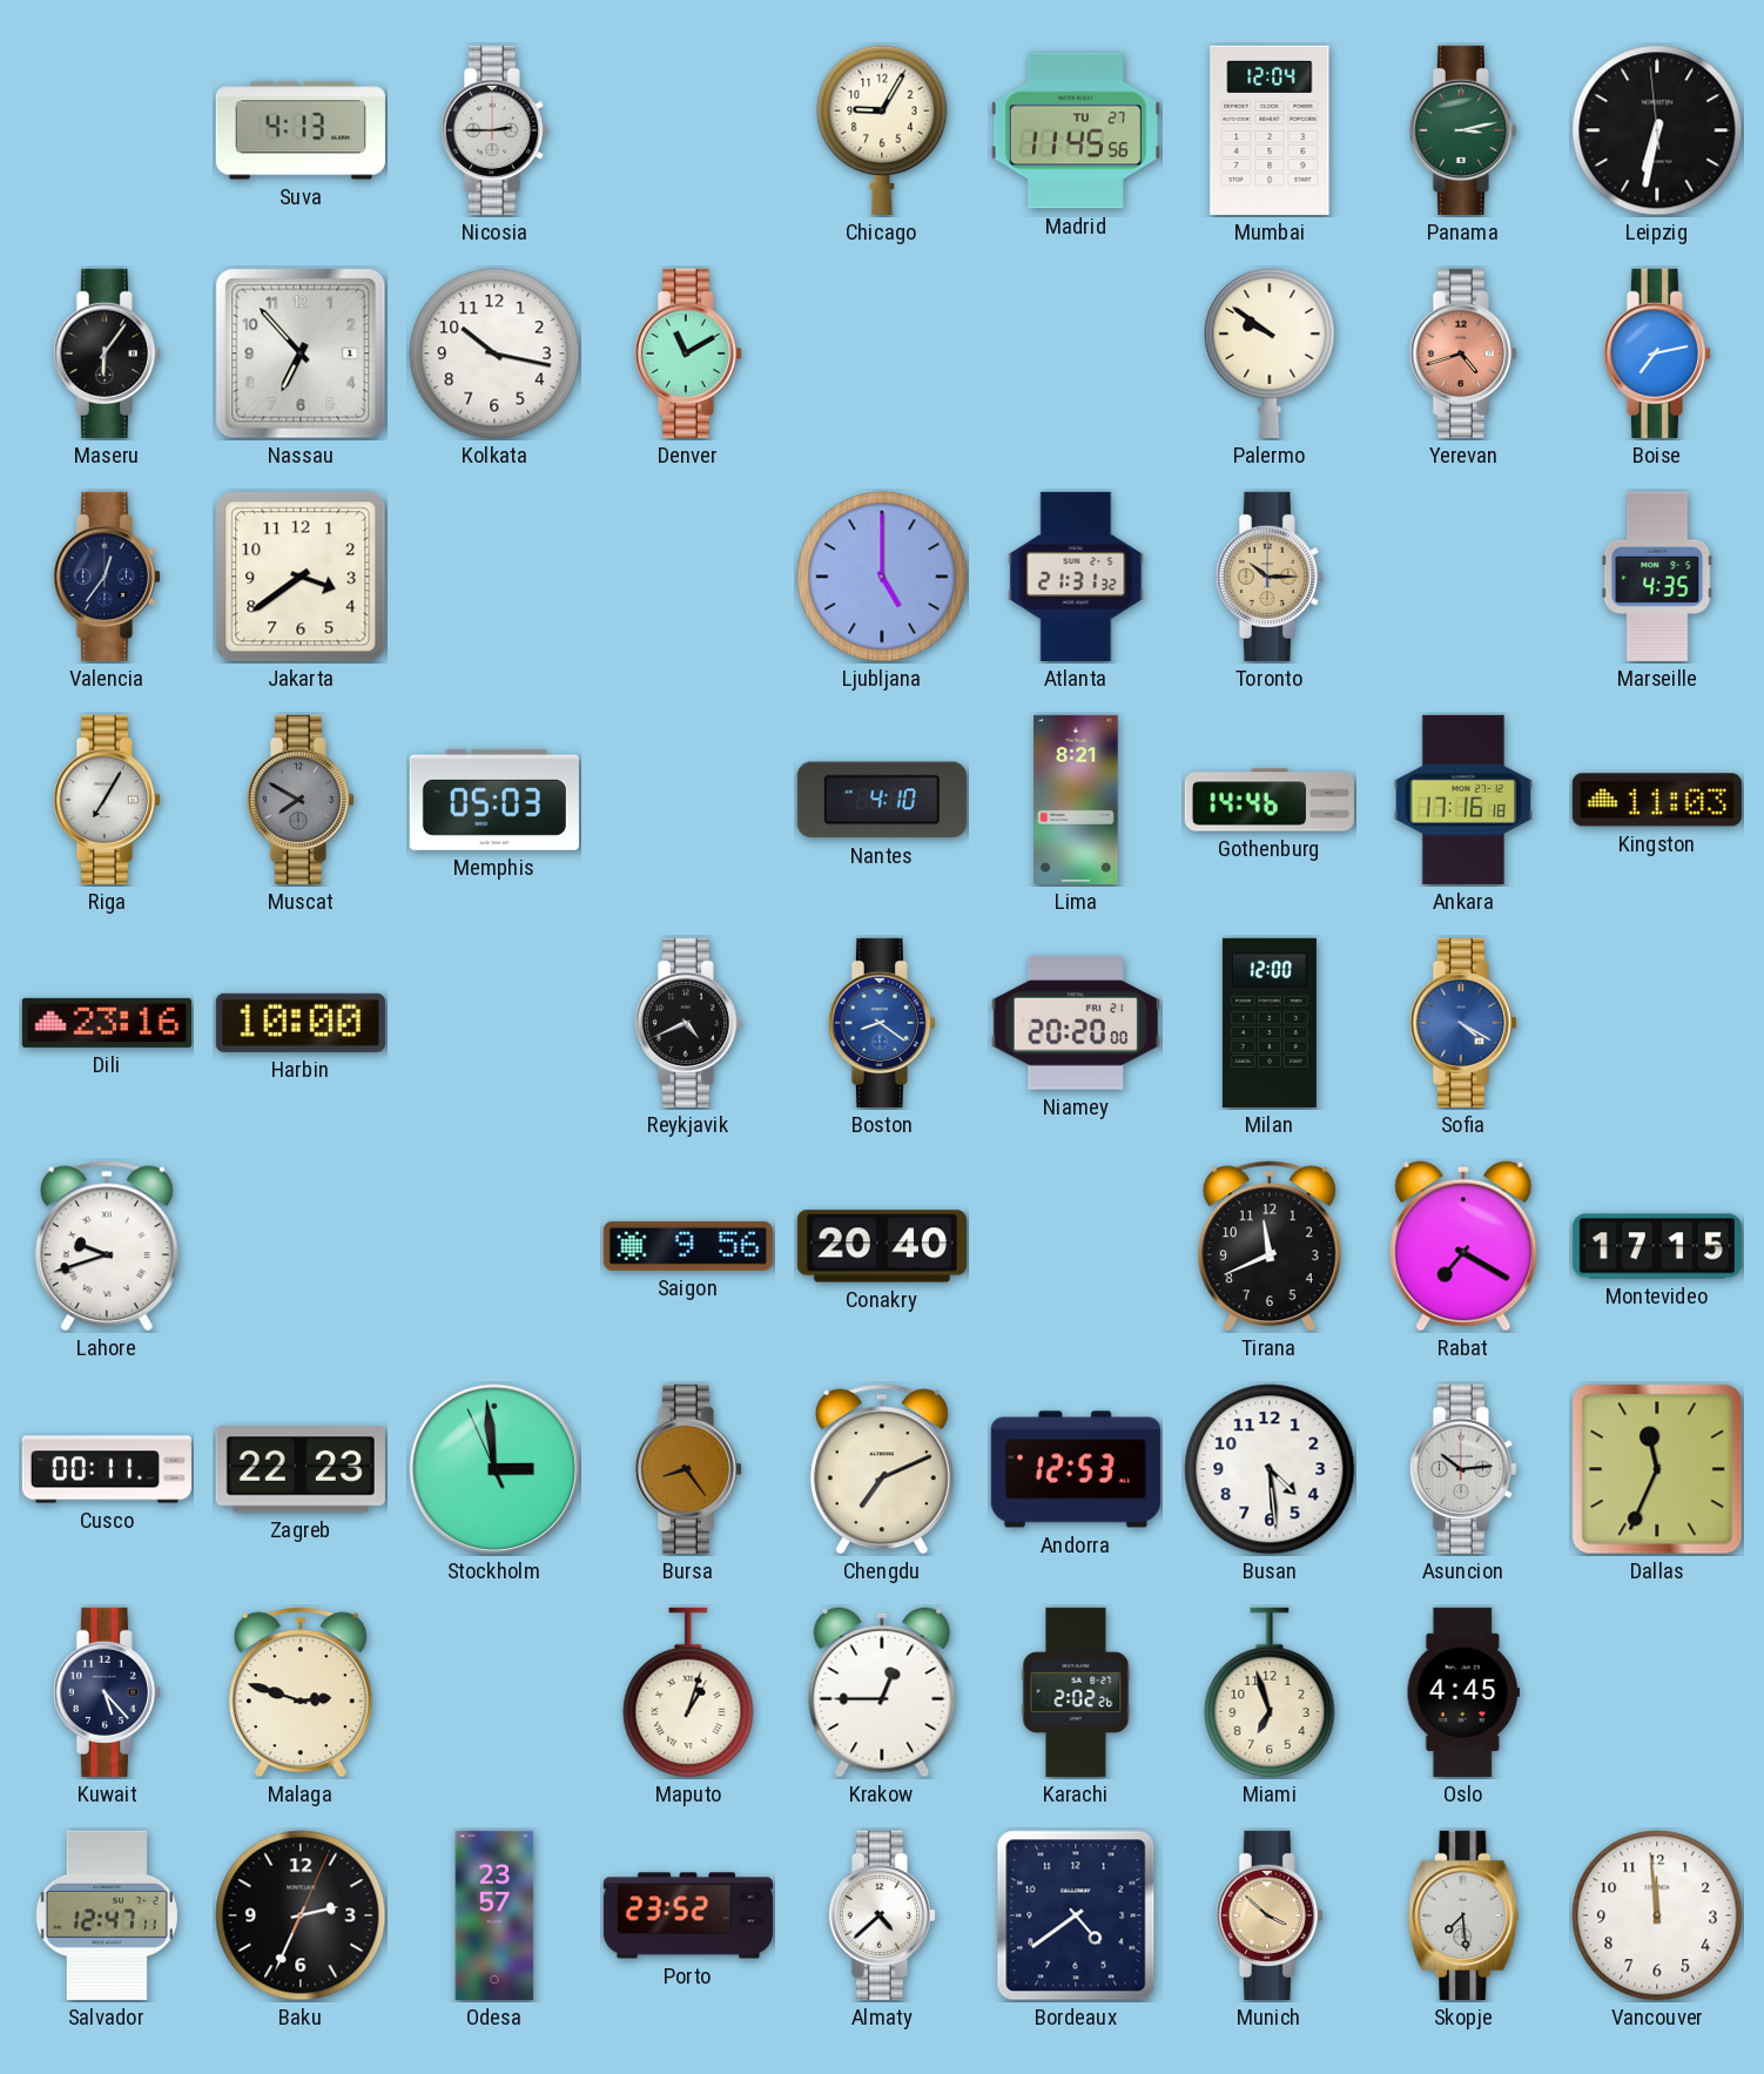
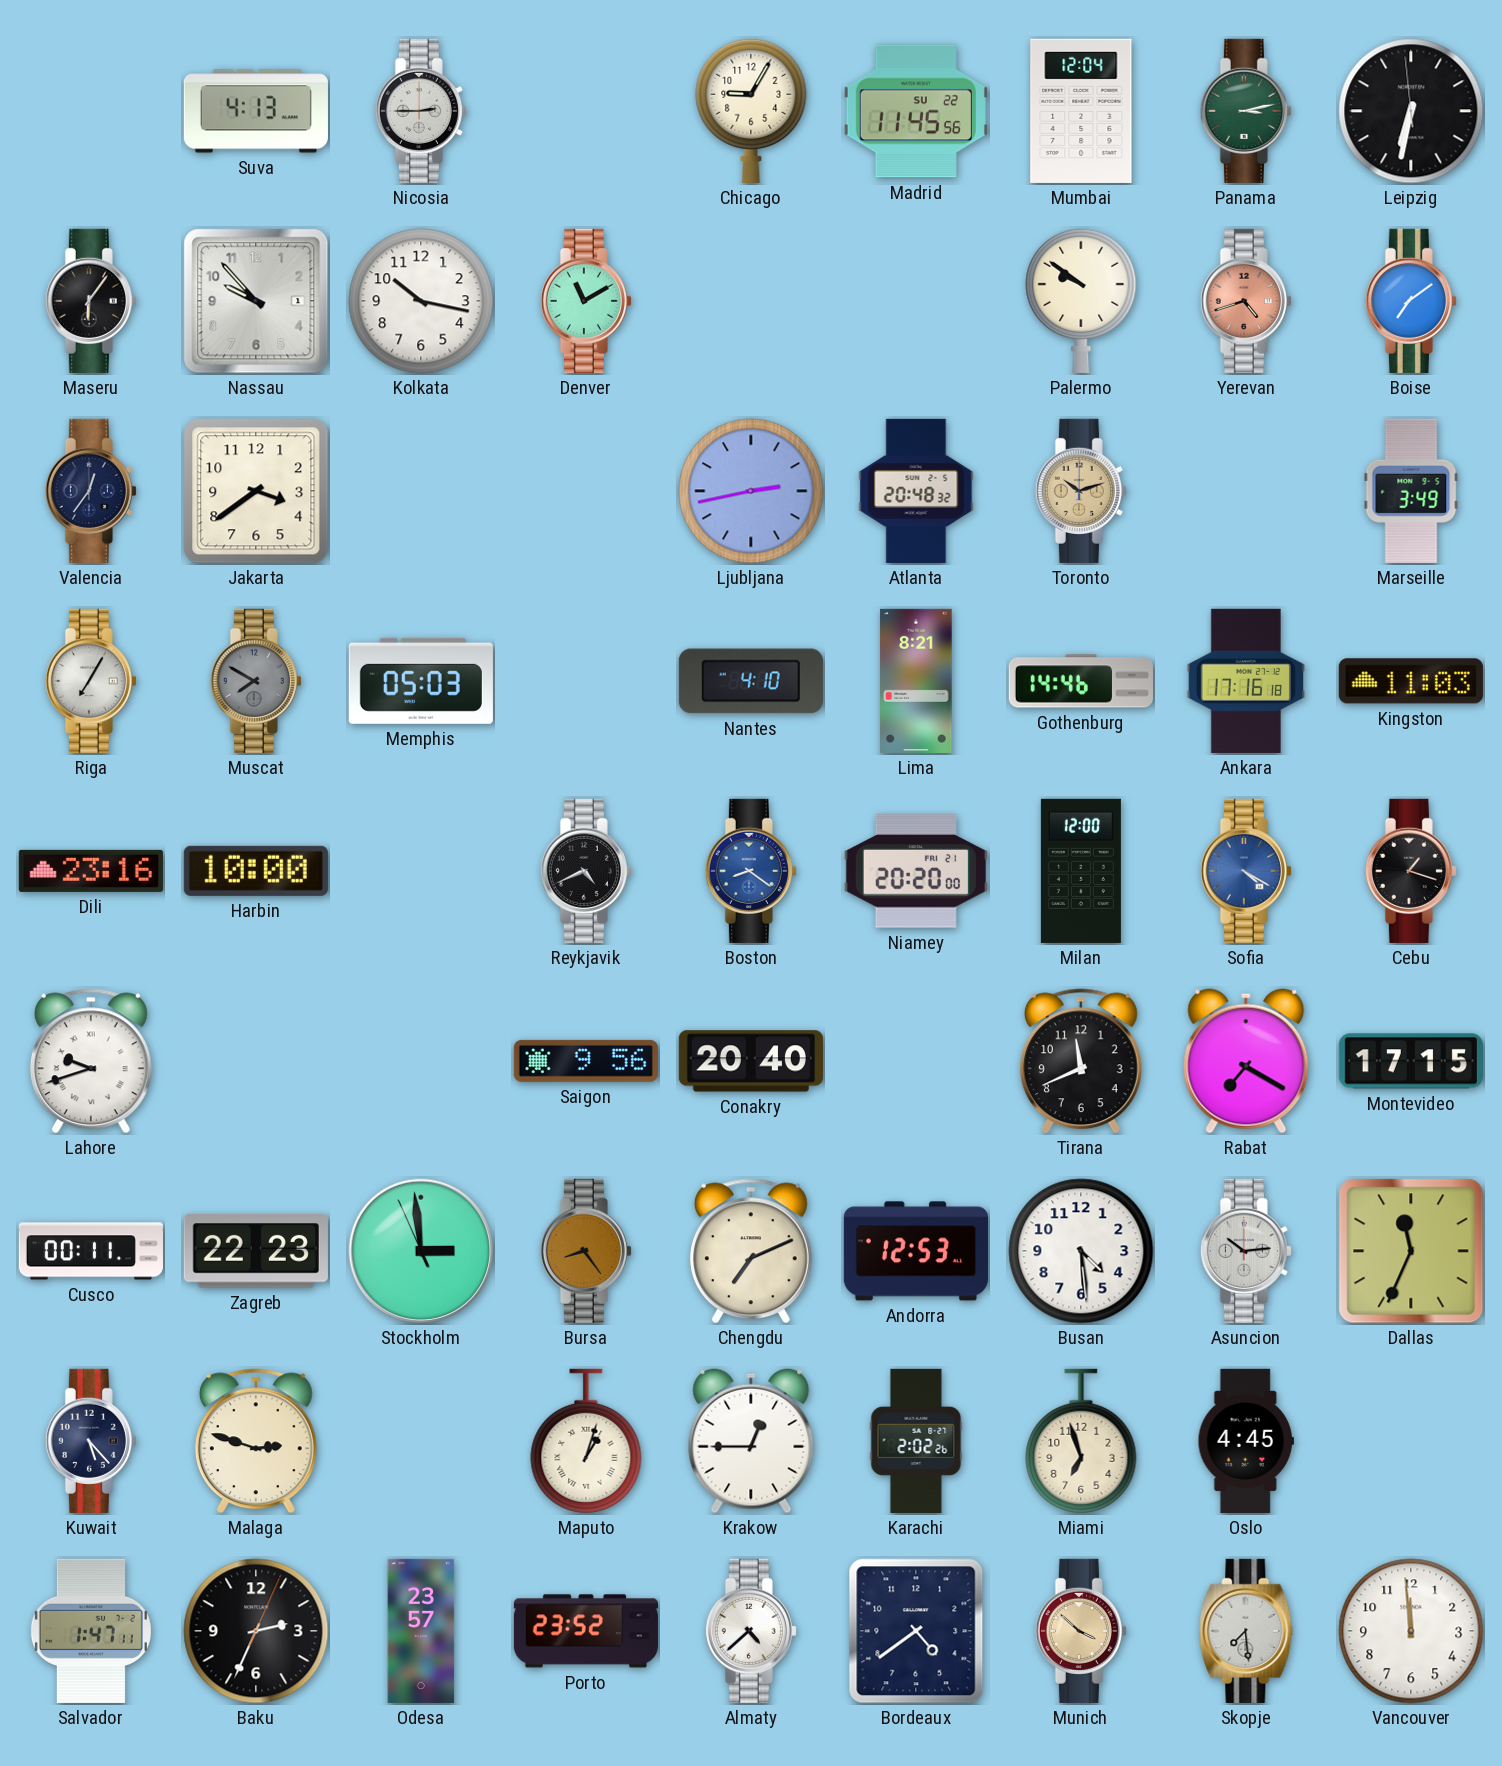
Madrid date: TU 27 -> SU 22 (916, 111)
Nassau: 6:53 -> 9:53 (256, 301)
Boise: 7:13 -> 7:09 (1411, 301)
Ljubljana: 5:00 -> 2:43 (751, 491)
Atlanta: 21:31 -> 20:48 (916, 491)
Toronto: 10:15 -> 10:12 (1081, 491)
Marseille: 4:35 -> 3:49 (1411, 491)
Cebu: none -> 1:18 (1411, 871)
Salvador: 12:47 -> 1:47 (91, 1631)
